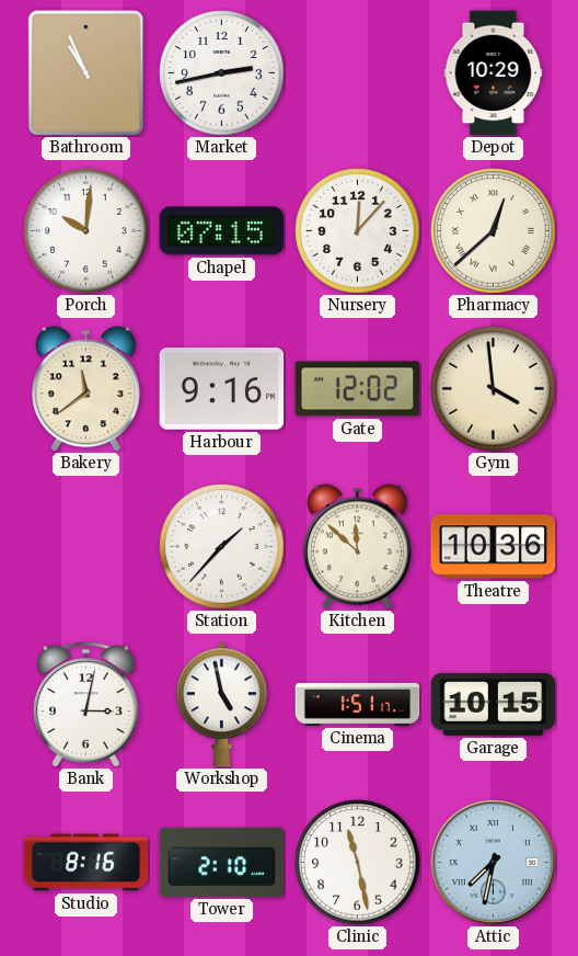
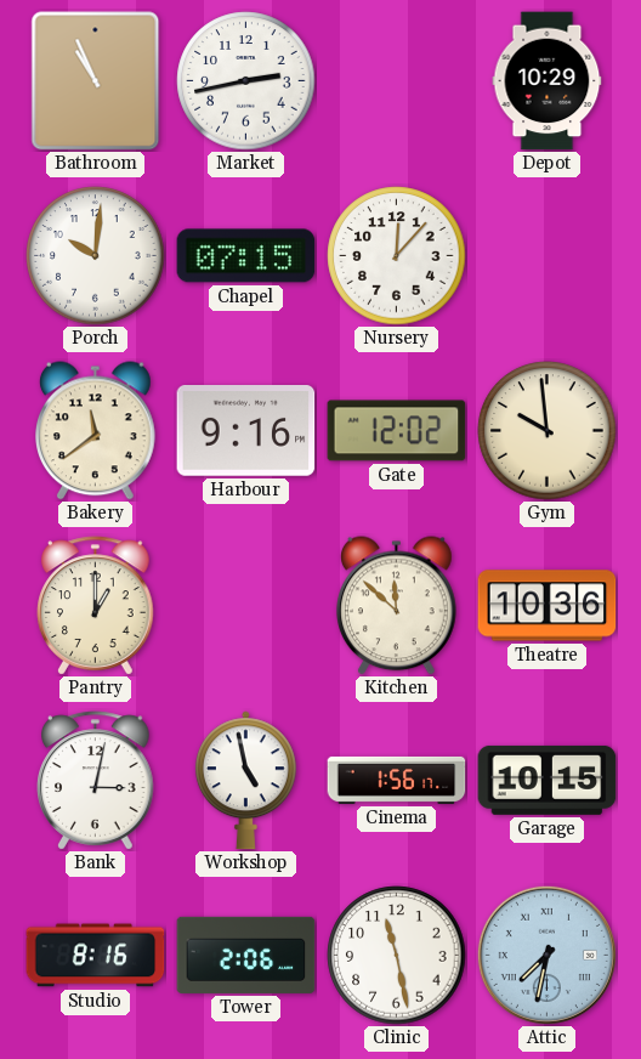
Pharmacy: 12:38 -> none (494, 231)
Gym: 3:59 -> 9:59 (548, 431)
Pantry: none -> 1:00 (96, 606)
Station: 1:37 -> none (222, 547)
Cinema: 1:51 -> 1:56 (397, 780)
Tower: 2:10 -> 2:06 (246, 955)
